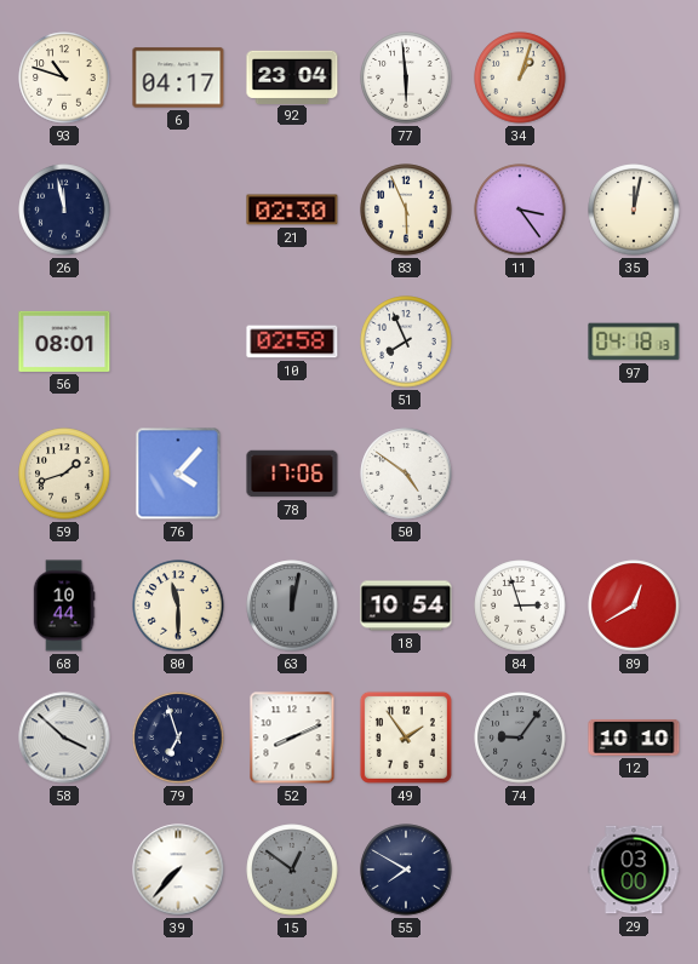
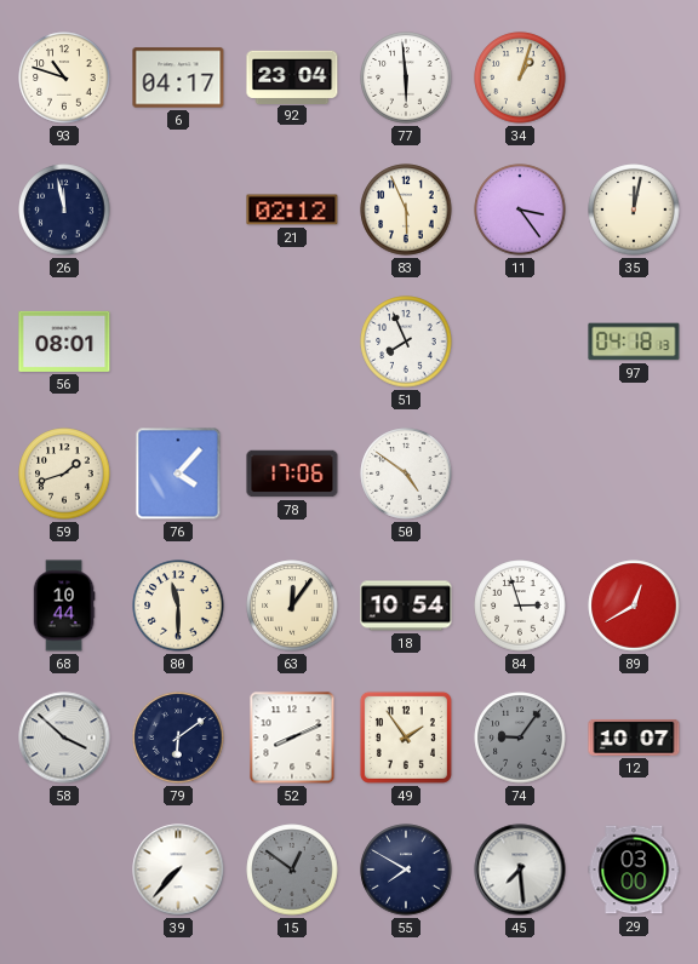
21: 02:30 -> 02:12 (292, 210)
10: 02:58 -> none (292, 342)
63: 12:02 -> 12:06 (292, 606)
63 dial: grey -> cream (292, 606)
79: 6:57 -> 6:09 (178, 738)
12: 10:10 -> 10:07 (634, 738)
45: none -> 7:29 (520, 870)
